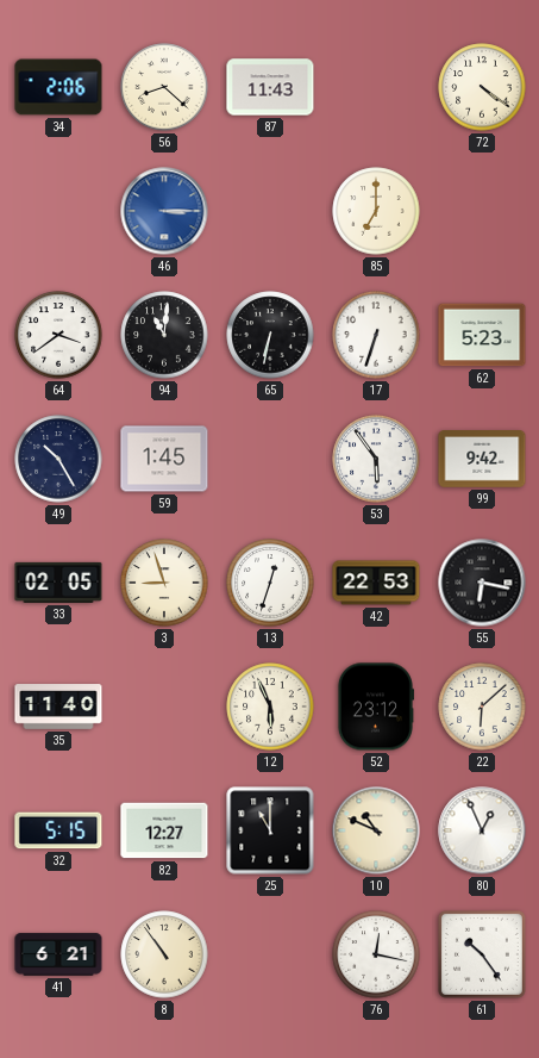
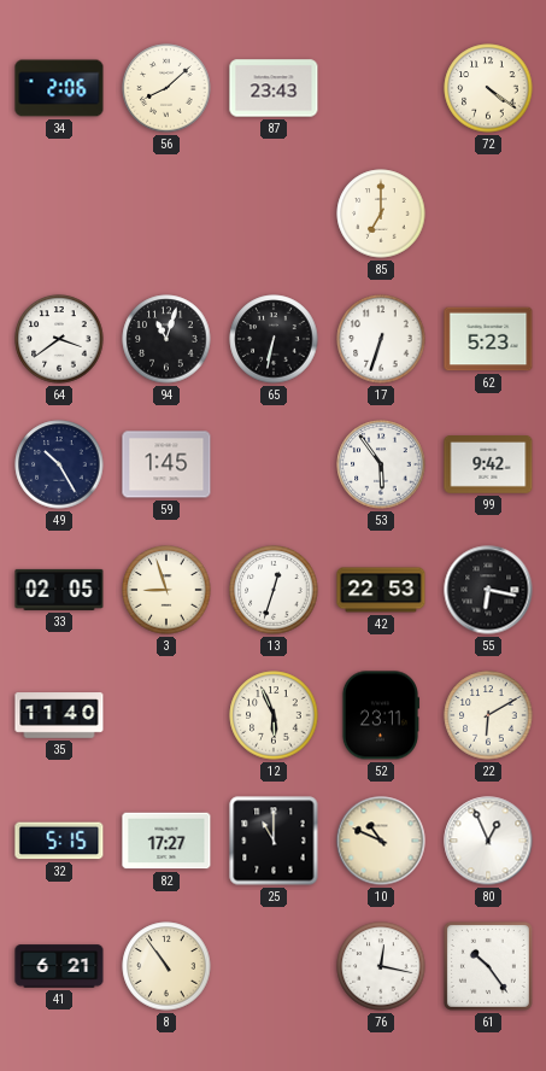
56: 8:22 -> 8:08 (166, 88)
87: 11:43 -> 23:43 (274, 88)
46: 3:15 -> none (164, 211)
94: 11:01 -> 11:03 (166, 339)
52: 23:12 -> 23:11 (380, 715)
22: 6:08 -> 6:10 (488, 715)
82: 12:27 -> 17:27 (166, 841)
